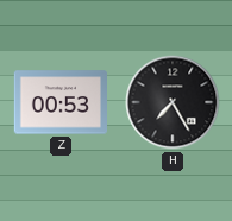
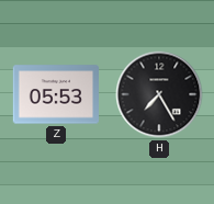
Z: 00:53 -> 05:53 (55, 94)
